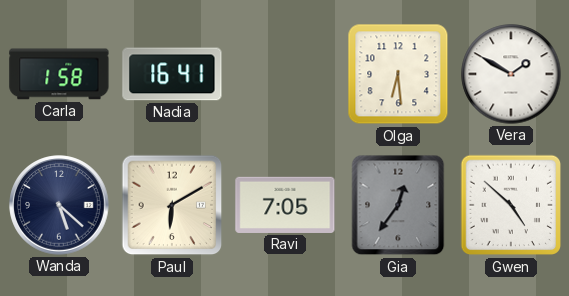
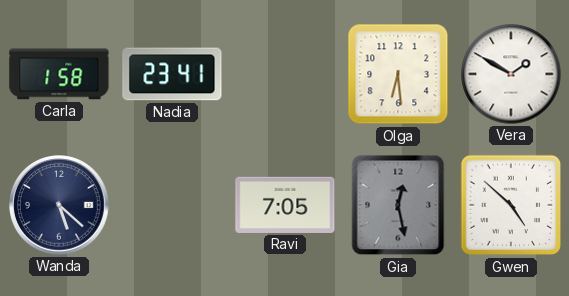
Nadia: 16:41 -> 23:41 (172, 74)
Paul: 6:10 -> none (172, 205)
Gia: 12:36 -> 12:28 (398, 205)
